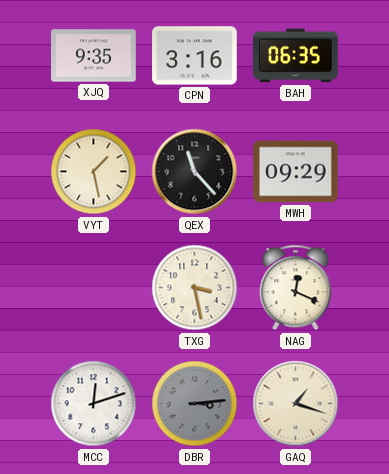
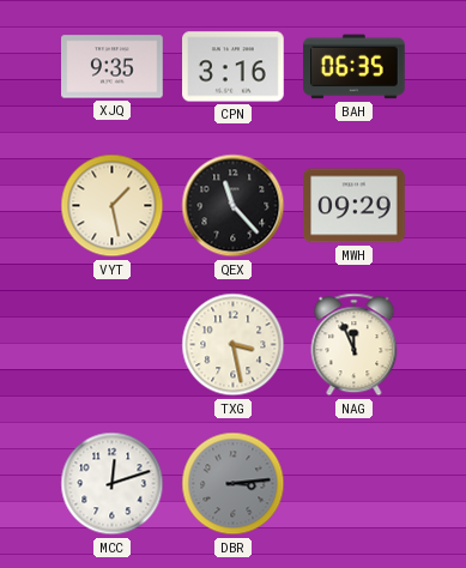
NAG: 12:19 -> 11:56 (355, 345)
GAQ: 1:18 -> none (296, 404)
